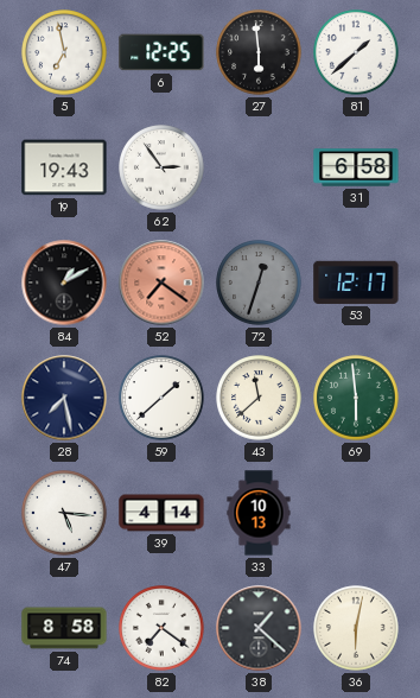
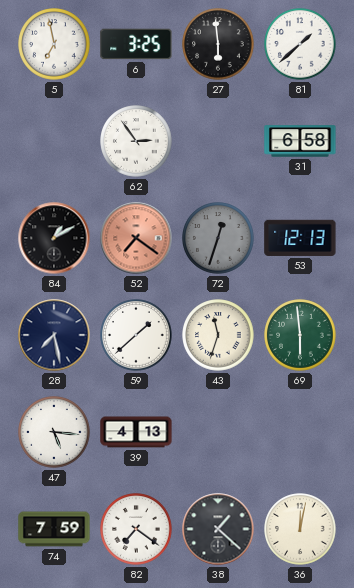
6: 12:25 -> 3:25 (136, 44)
19: 19:43 -> none (64, 167)
53: 12:17 -> 12:13 (300, 238)
43: 11:38 -> 11:33 (218, 335)
39: 4:14 -> 4:13 (136, 432)
33: 10:13 -> none (259, 513)
74: 8:58 -> 7:59 (54, 529)
36: 6:02 -> 12:02 (300, 529)
